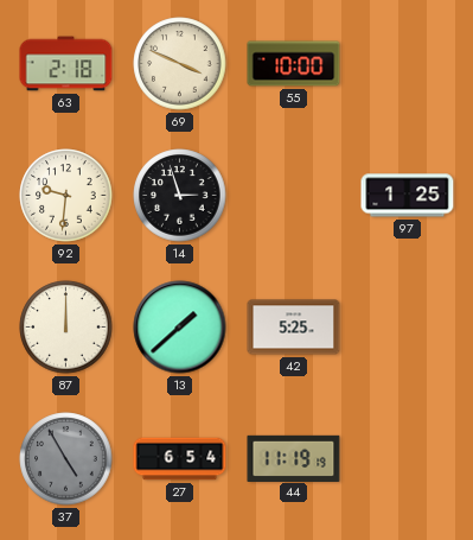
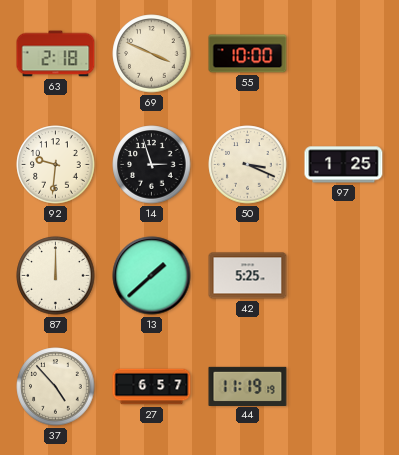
50: none -> 3:19 (248, 165)
37: 4:55 -> 4:53 (56, 387)
37 dial: grey -> cream (56, 387)
27: 6:54 -> 6:57 (152, 387)
